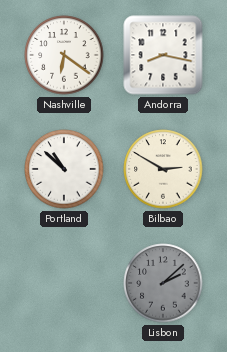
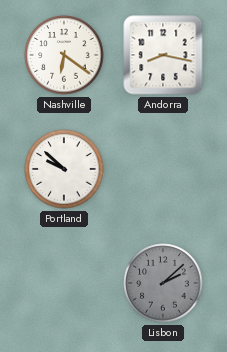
Portland: 10:52 -> 9:52 (64, 169)
Bilbao: 2:50 -> none (163, 169)
